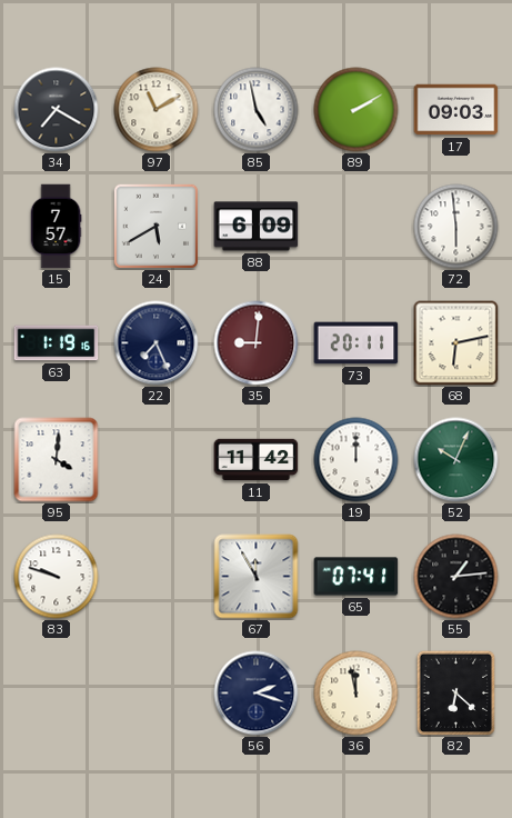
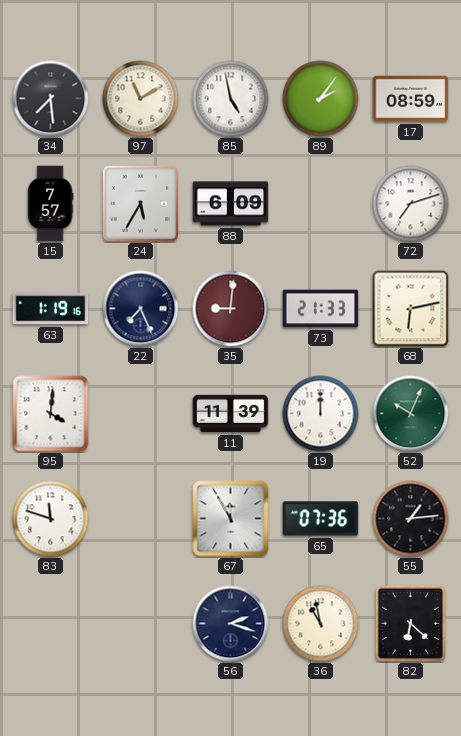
34: 7:20 -> 7:29 (51, 99)
89: 2:10 -> 2:06 (321, 99)
17: 09:03 -> 08:59 (411, 99)
24: 5:40 -> 5:35 (140, 203)
72: 5:59 -> 7:12 (411, 204)
73: 20:11 -> 21:33 (321, 309)
11: 11:42 -> 11:39 (231, 414)
83: 9:48 -> 11:48 (51, 519)
65: 07:41 -> 07:36 (321, 519)
36: 11:58 -> 10:58 (321, 624)
